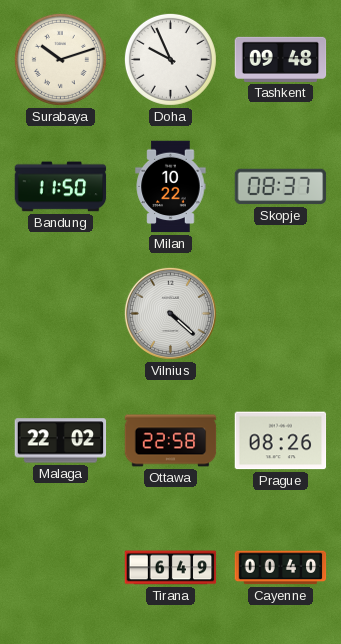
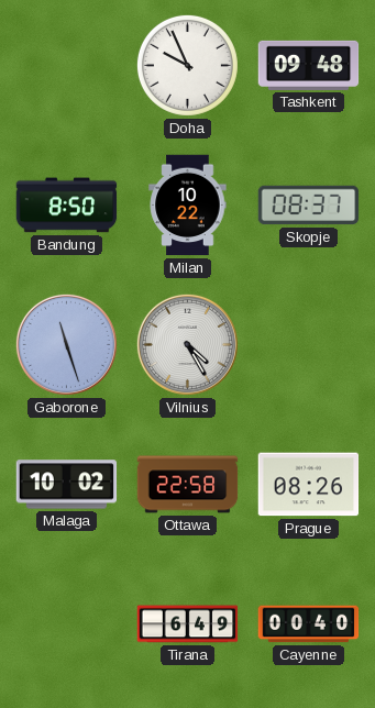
Surabaya: 10:12 -> none (60, 59)
Bandung: 11:50 -> 8:50 (67, 206)
Gaborone: none -> 11:27 (66, 344)
Vilnius: 4:22 -> 4:25 (187, 344)
Malaga: 22:02 -> 10:02 (67, 485)
